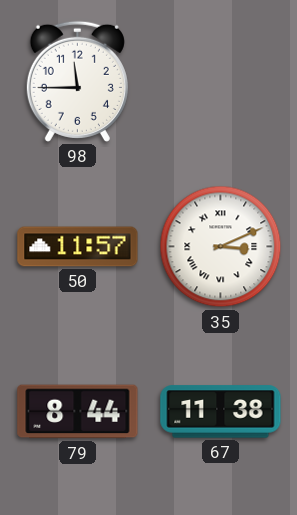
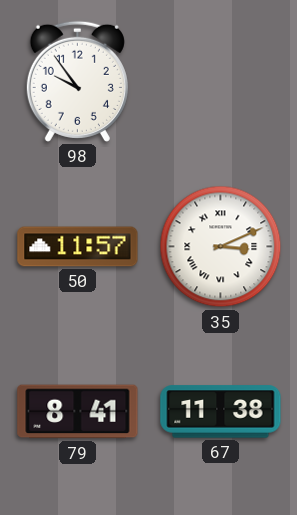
98: 11:45 -> 9:54 (77, 81)
79: 8:44 -> 8:41 (78, 412)
